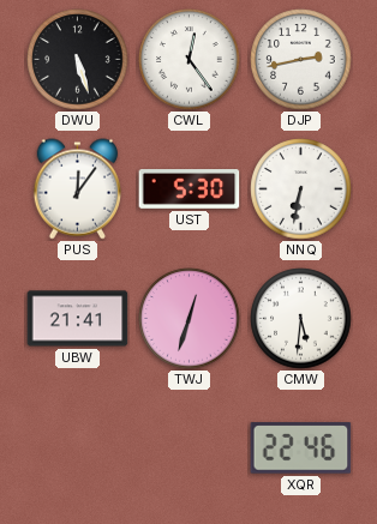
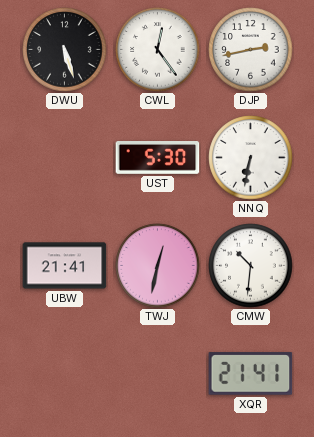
PUS: 12:06 -> none (77, 189)
TWJ: 12:33 -> 12:32 (158, 266)
CMW: 5:31 -> 10:31 (251, 266)
XQR: 22:46 -> 21:41 (251, 374)
